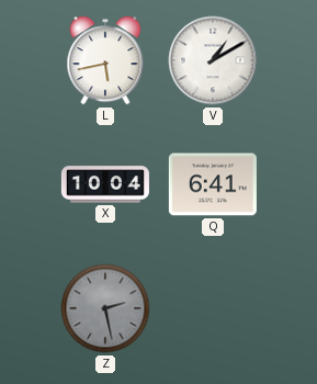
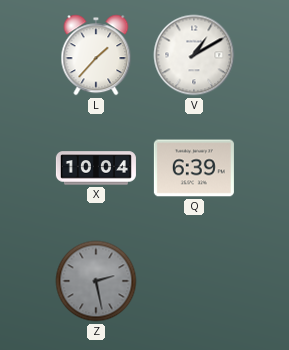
L: 5:43 -> 1:37 (96, 55)
Q: 6:41 -> 6:39 (194, 168)
